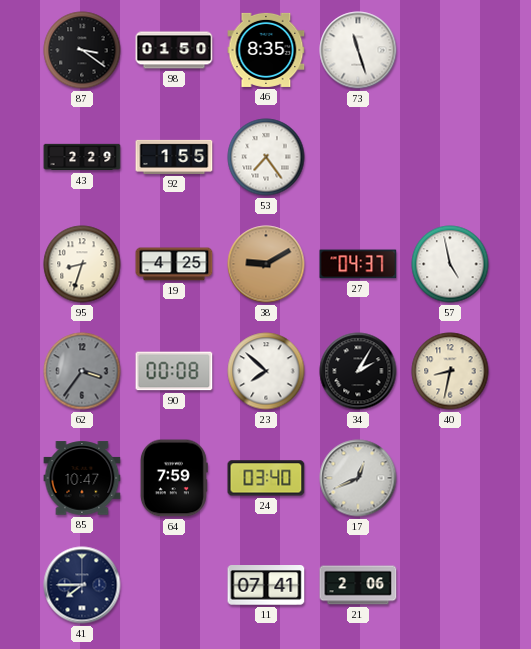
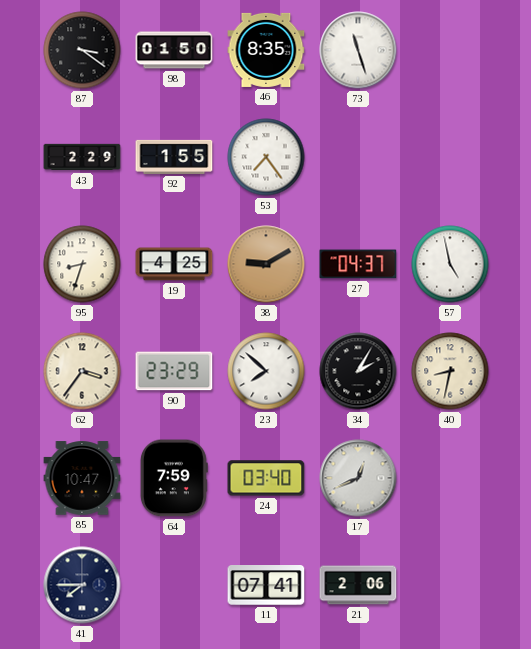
62 dial: grey -> cream (82, 371)
90: 00:08 -> 23:29 (174, 371)
